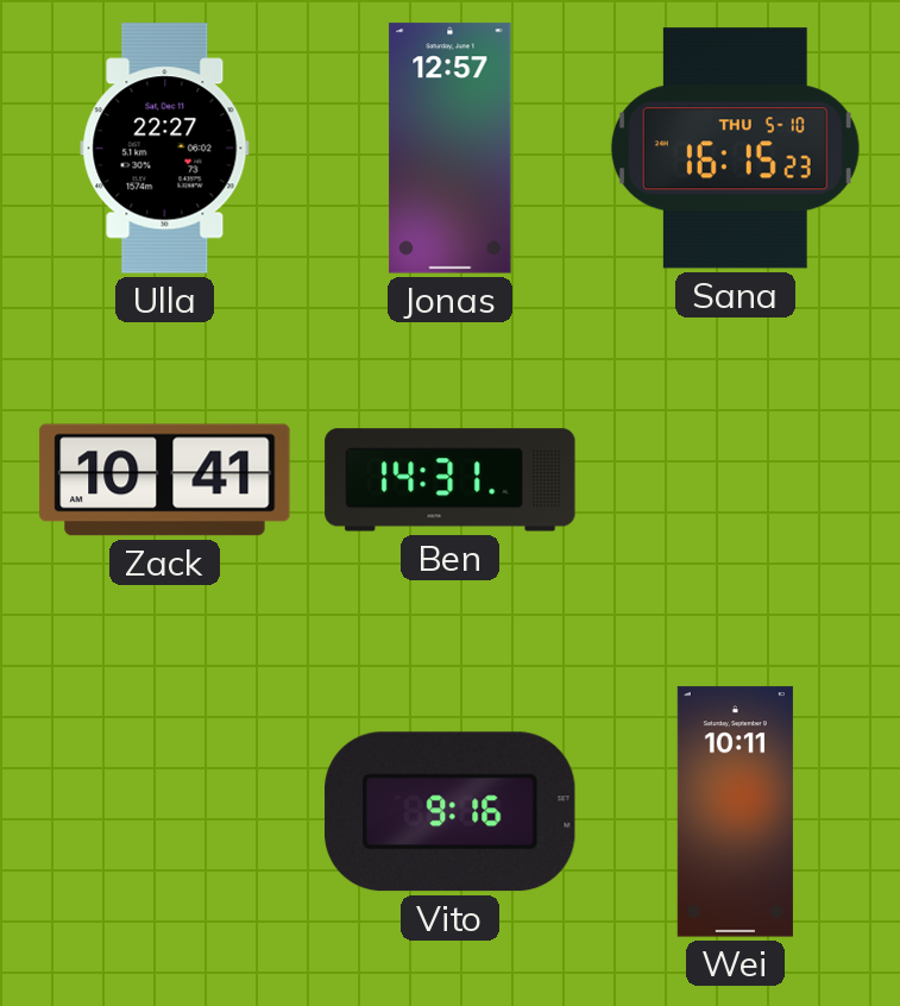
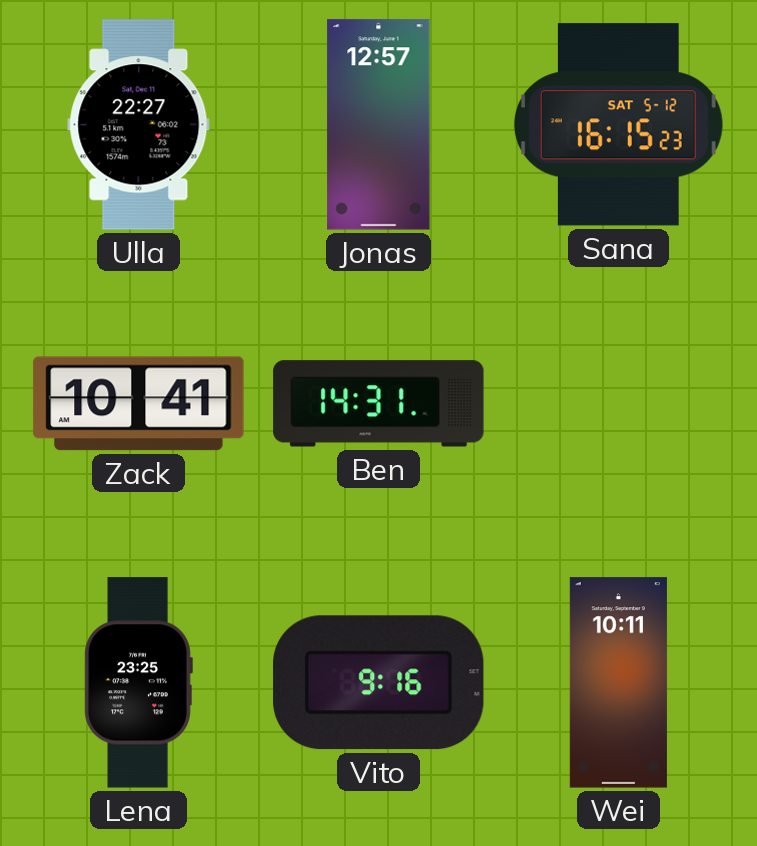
Sana date: THU 5-10 -> SAT 5-12 (618, 125)
Lena: none -> 23:25 (138, 683)
